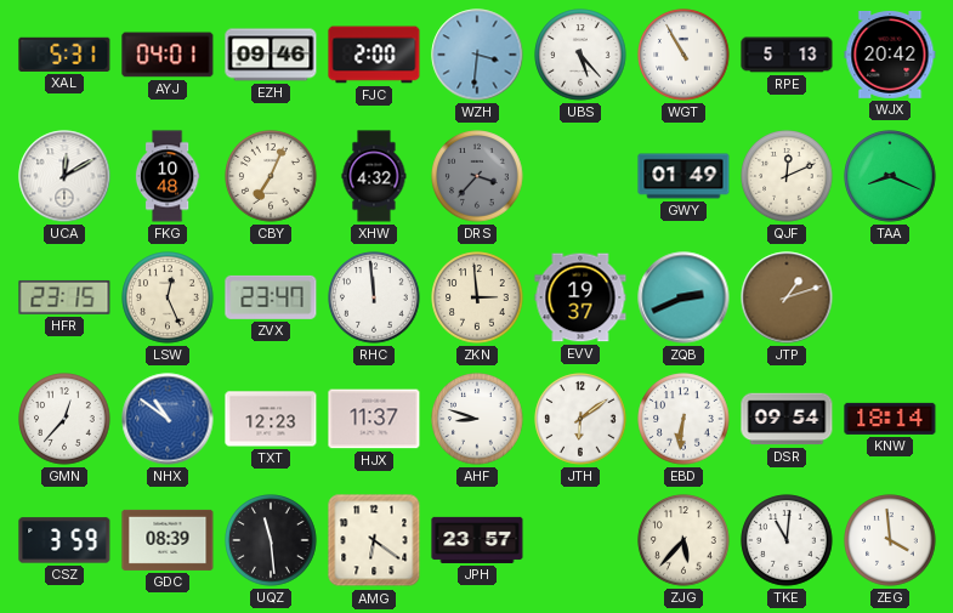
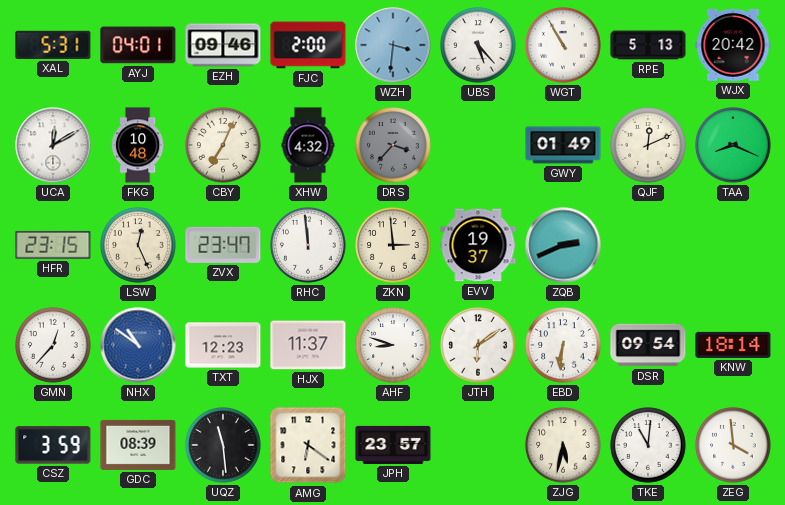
JTP: 1:12 -> none (787, 297)
ZJG: 5:37 -> 5:32 (563, 445)
